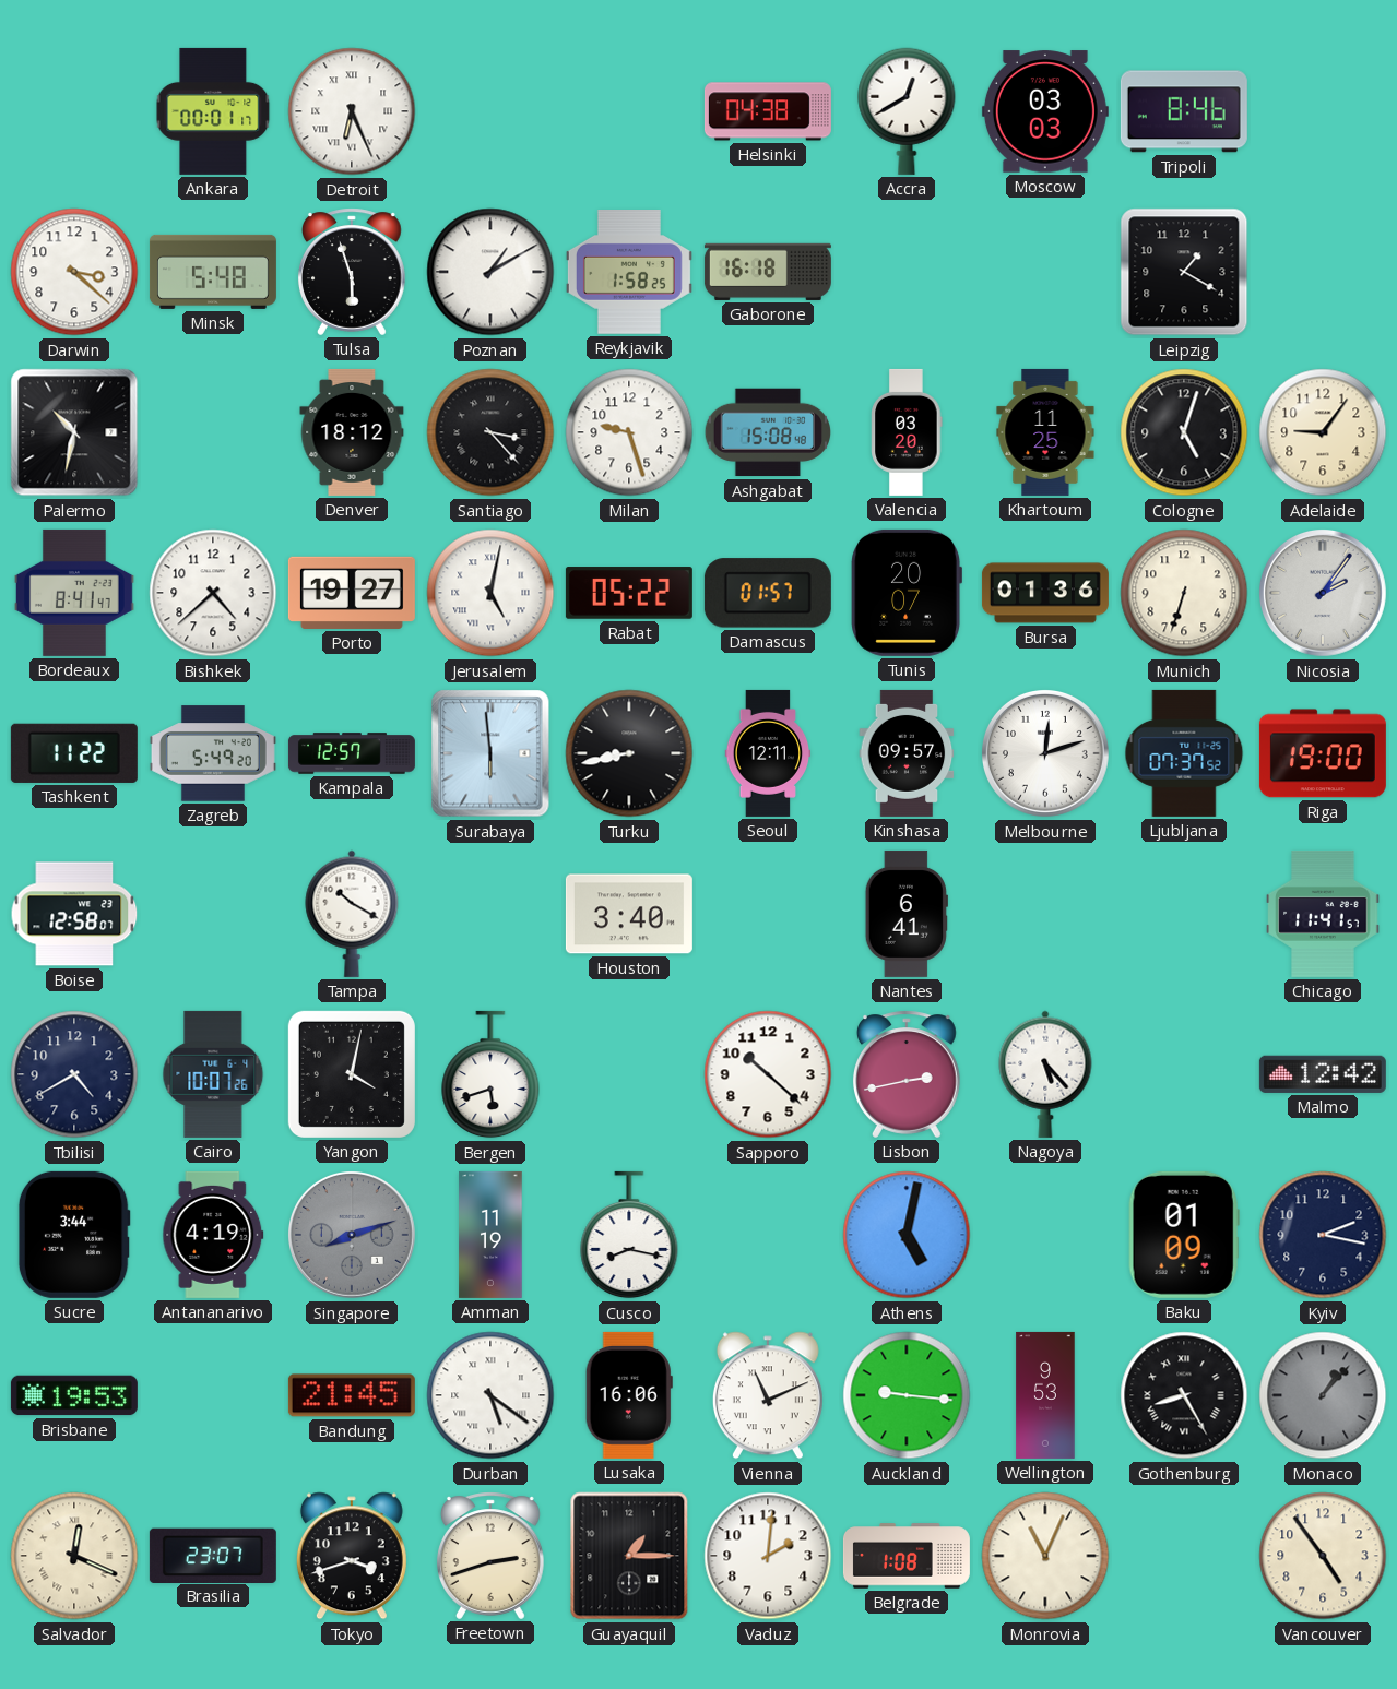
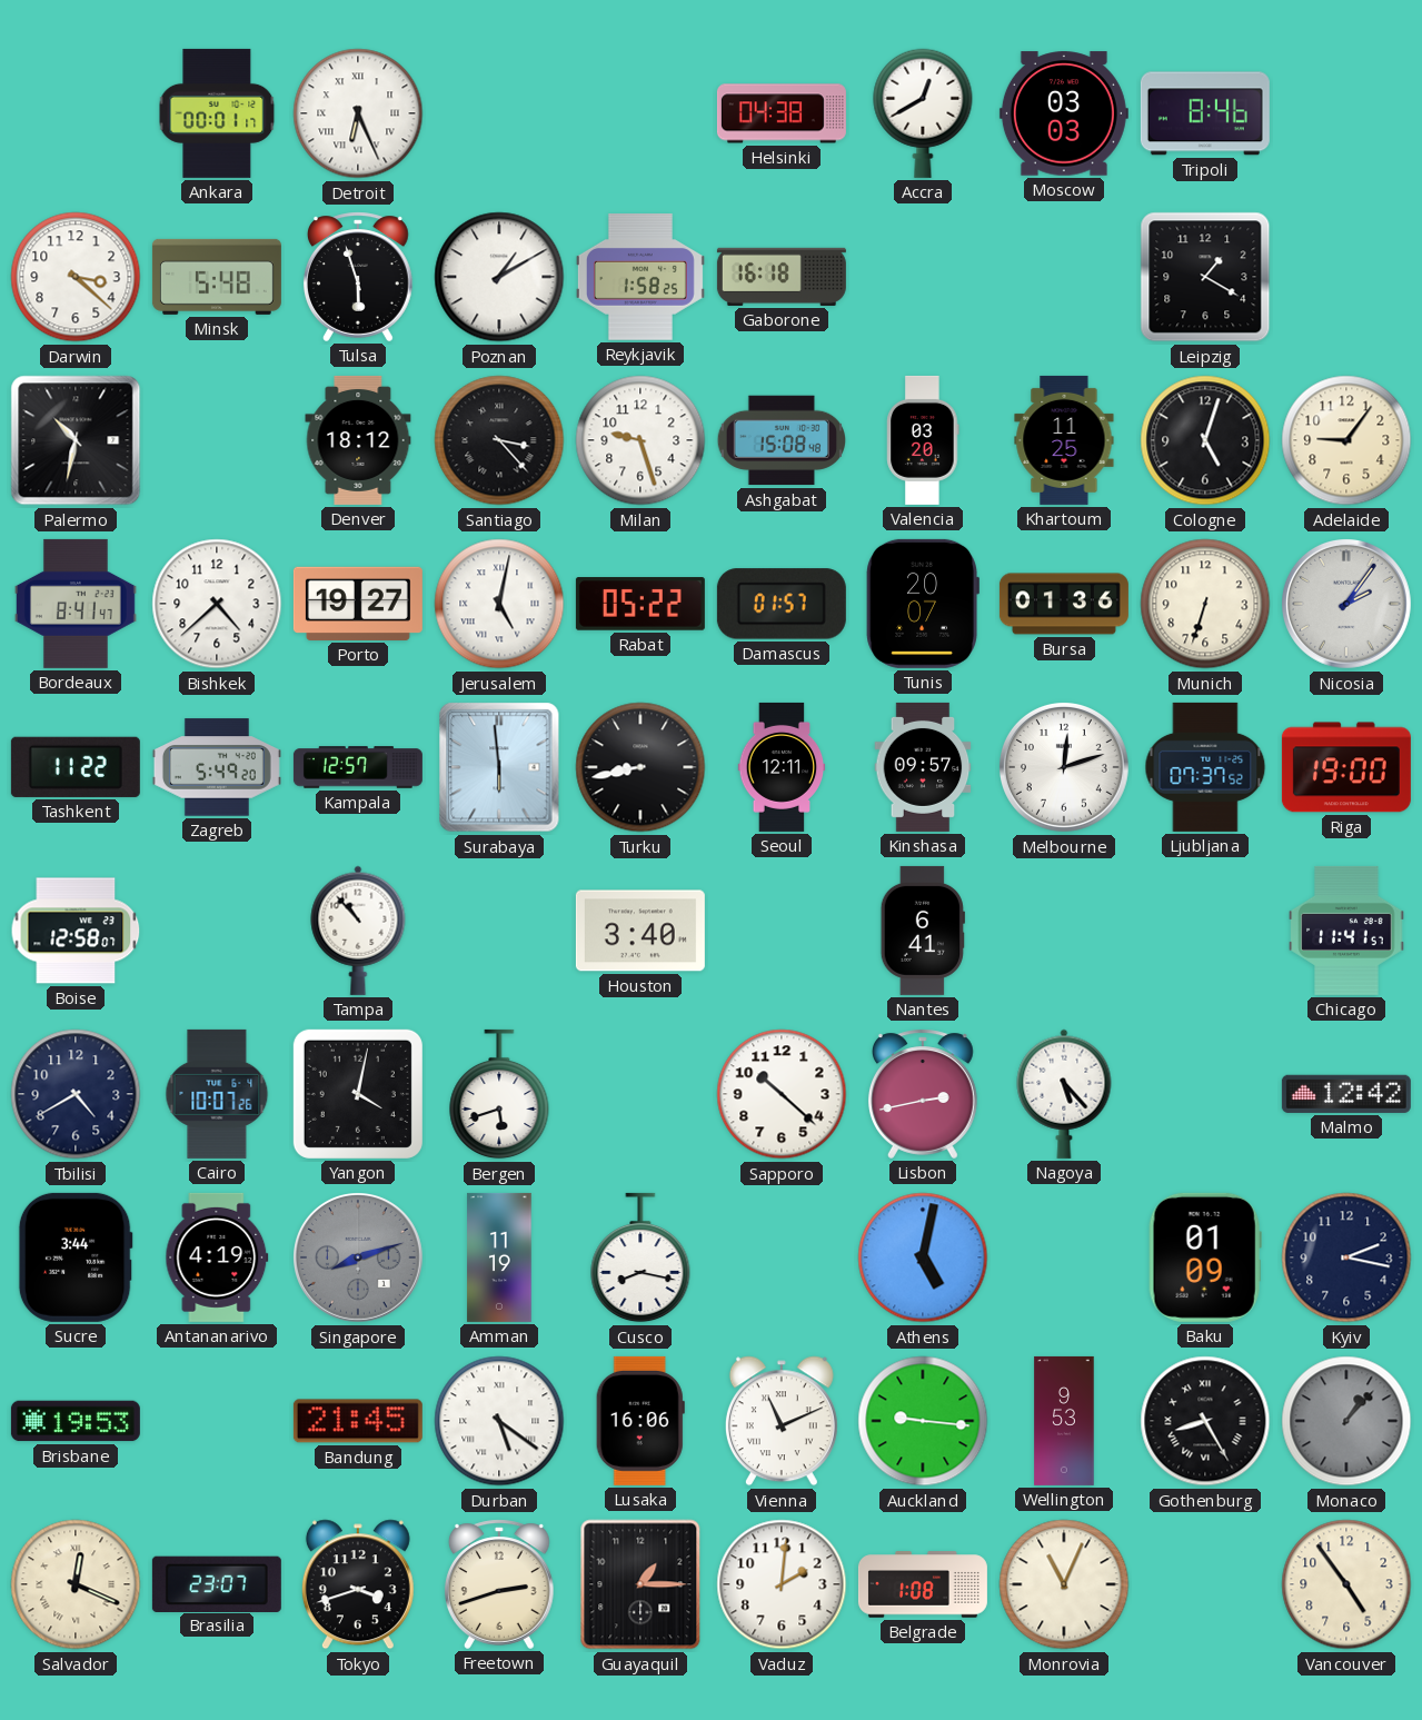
Tampa: 10:20 -> 10:53 (358, 931)
